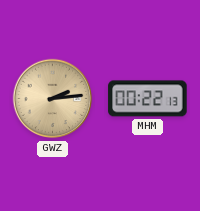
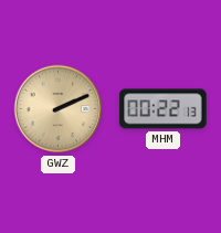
GWZ: 2:14 -> 2:11 (59, 109)
